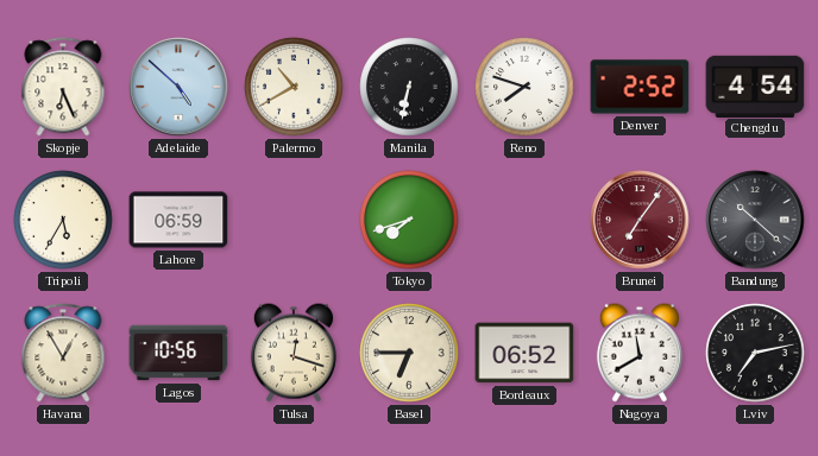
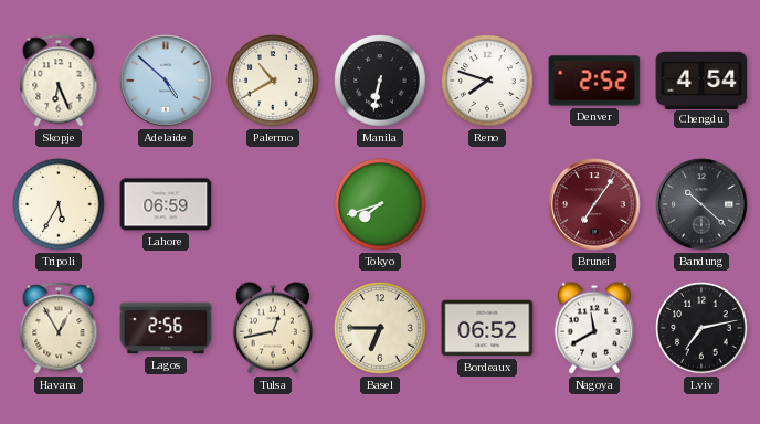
Lagos: 10:56 -> 2:56 (166, 328)
Tulsa: 12:18 -> 12:43 (273, 328)
